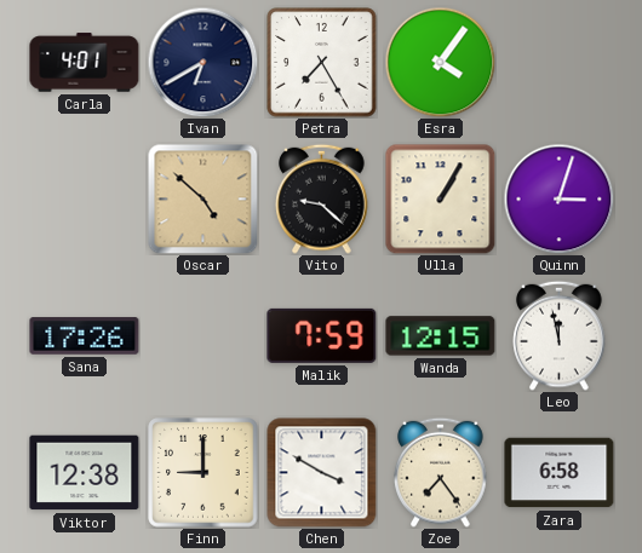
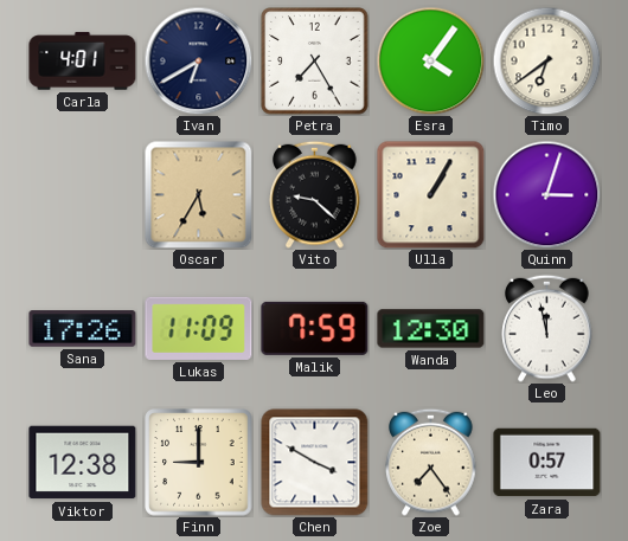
Timo: none -> 6:39 (546, 60)
Oscar: 4:52 -> 5:35 (198, 194)
Lukas: none -> 11:09 (199, 328)
Wanda: 12:15 -> 12:30 (431, 329)
Zara: 6:58 -> 0:57 (547, 463)
